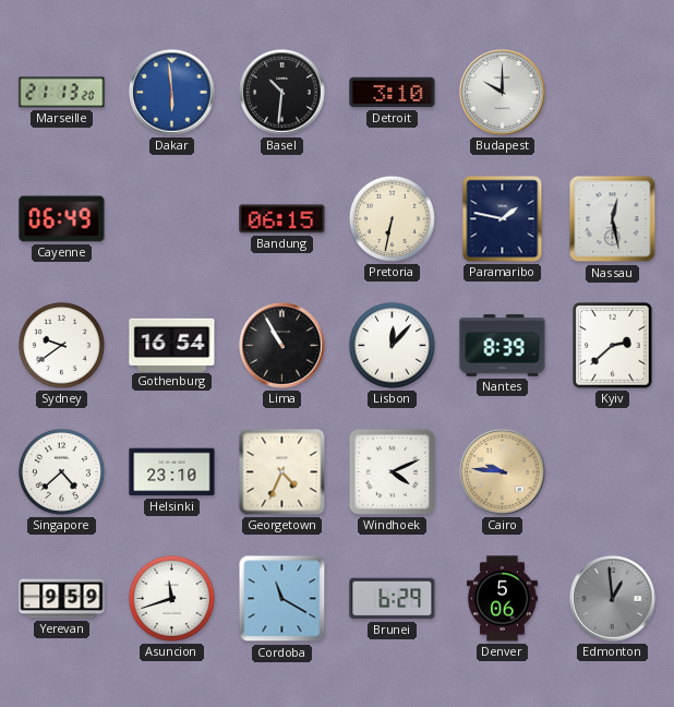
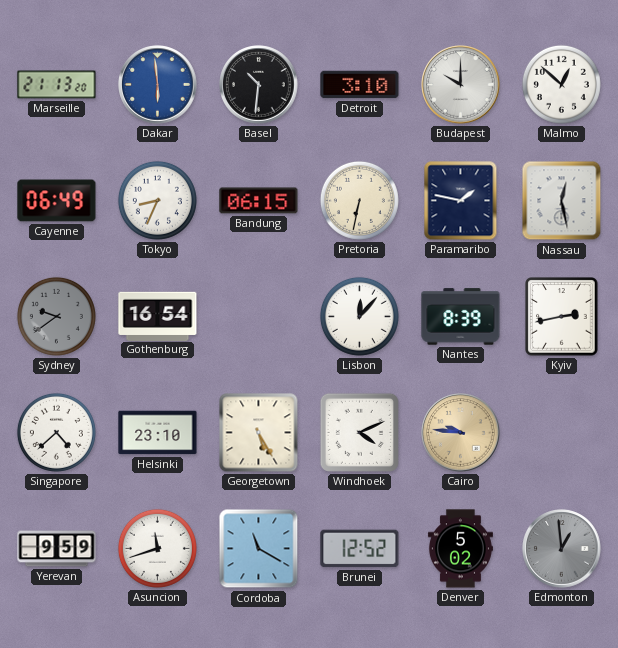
Malmo: none -> 12:52 (561, 84)
Tokyo: none -> 8:34 (157, 200)
Sydney dial: white -> grey (56, 316)
Lima: 10:55 -> none (282, 346)
Kyiv: 2:38 -> 2:43 (562, 317)
Georgetown: 4:34 -> 5:25 (259, 433)
Brunei: 6:29 -> 12:52 (360, 549)
Denver: 5:06 -> 5:02 (460, 549)
